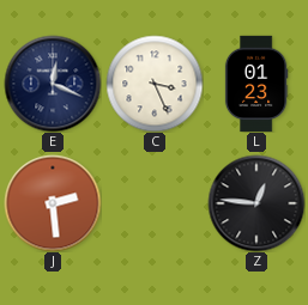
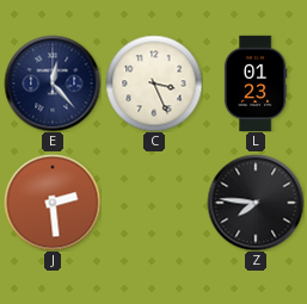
E: 12:19 -> 12:23 (53, 83)
Z: 12:46 -> 7:46 (256, 203)
